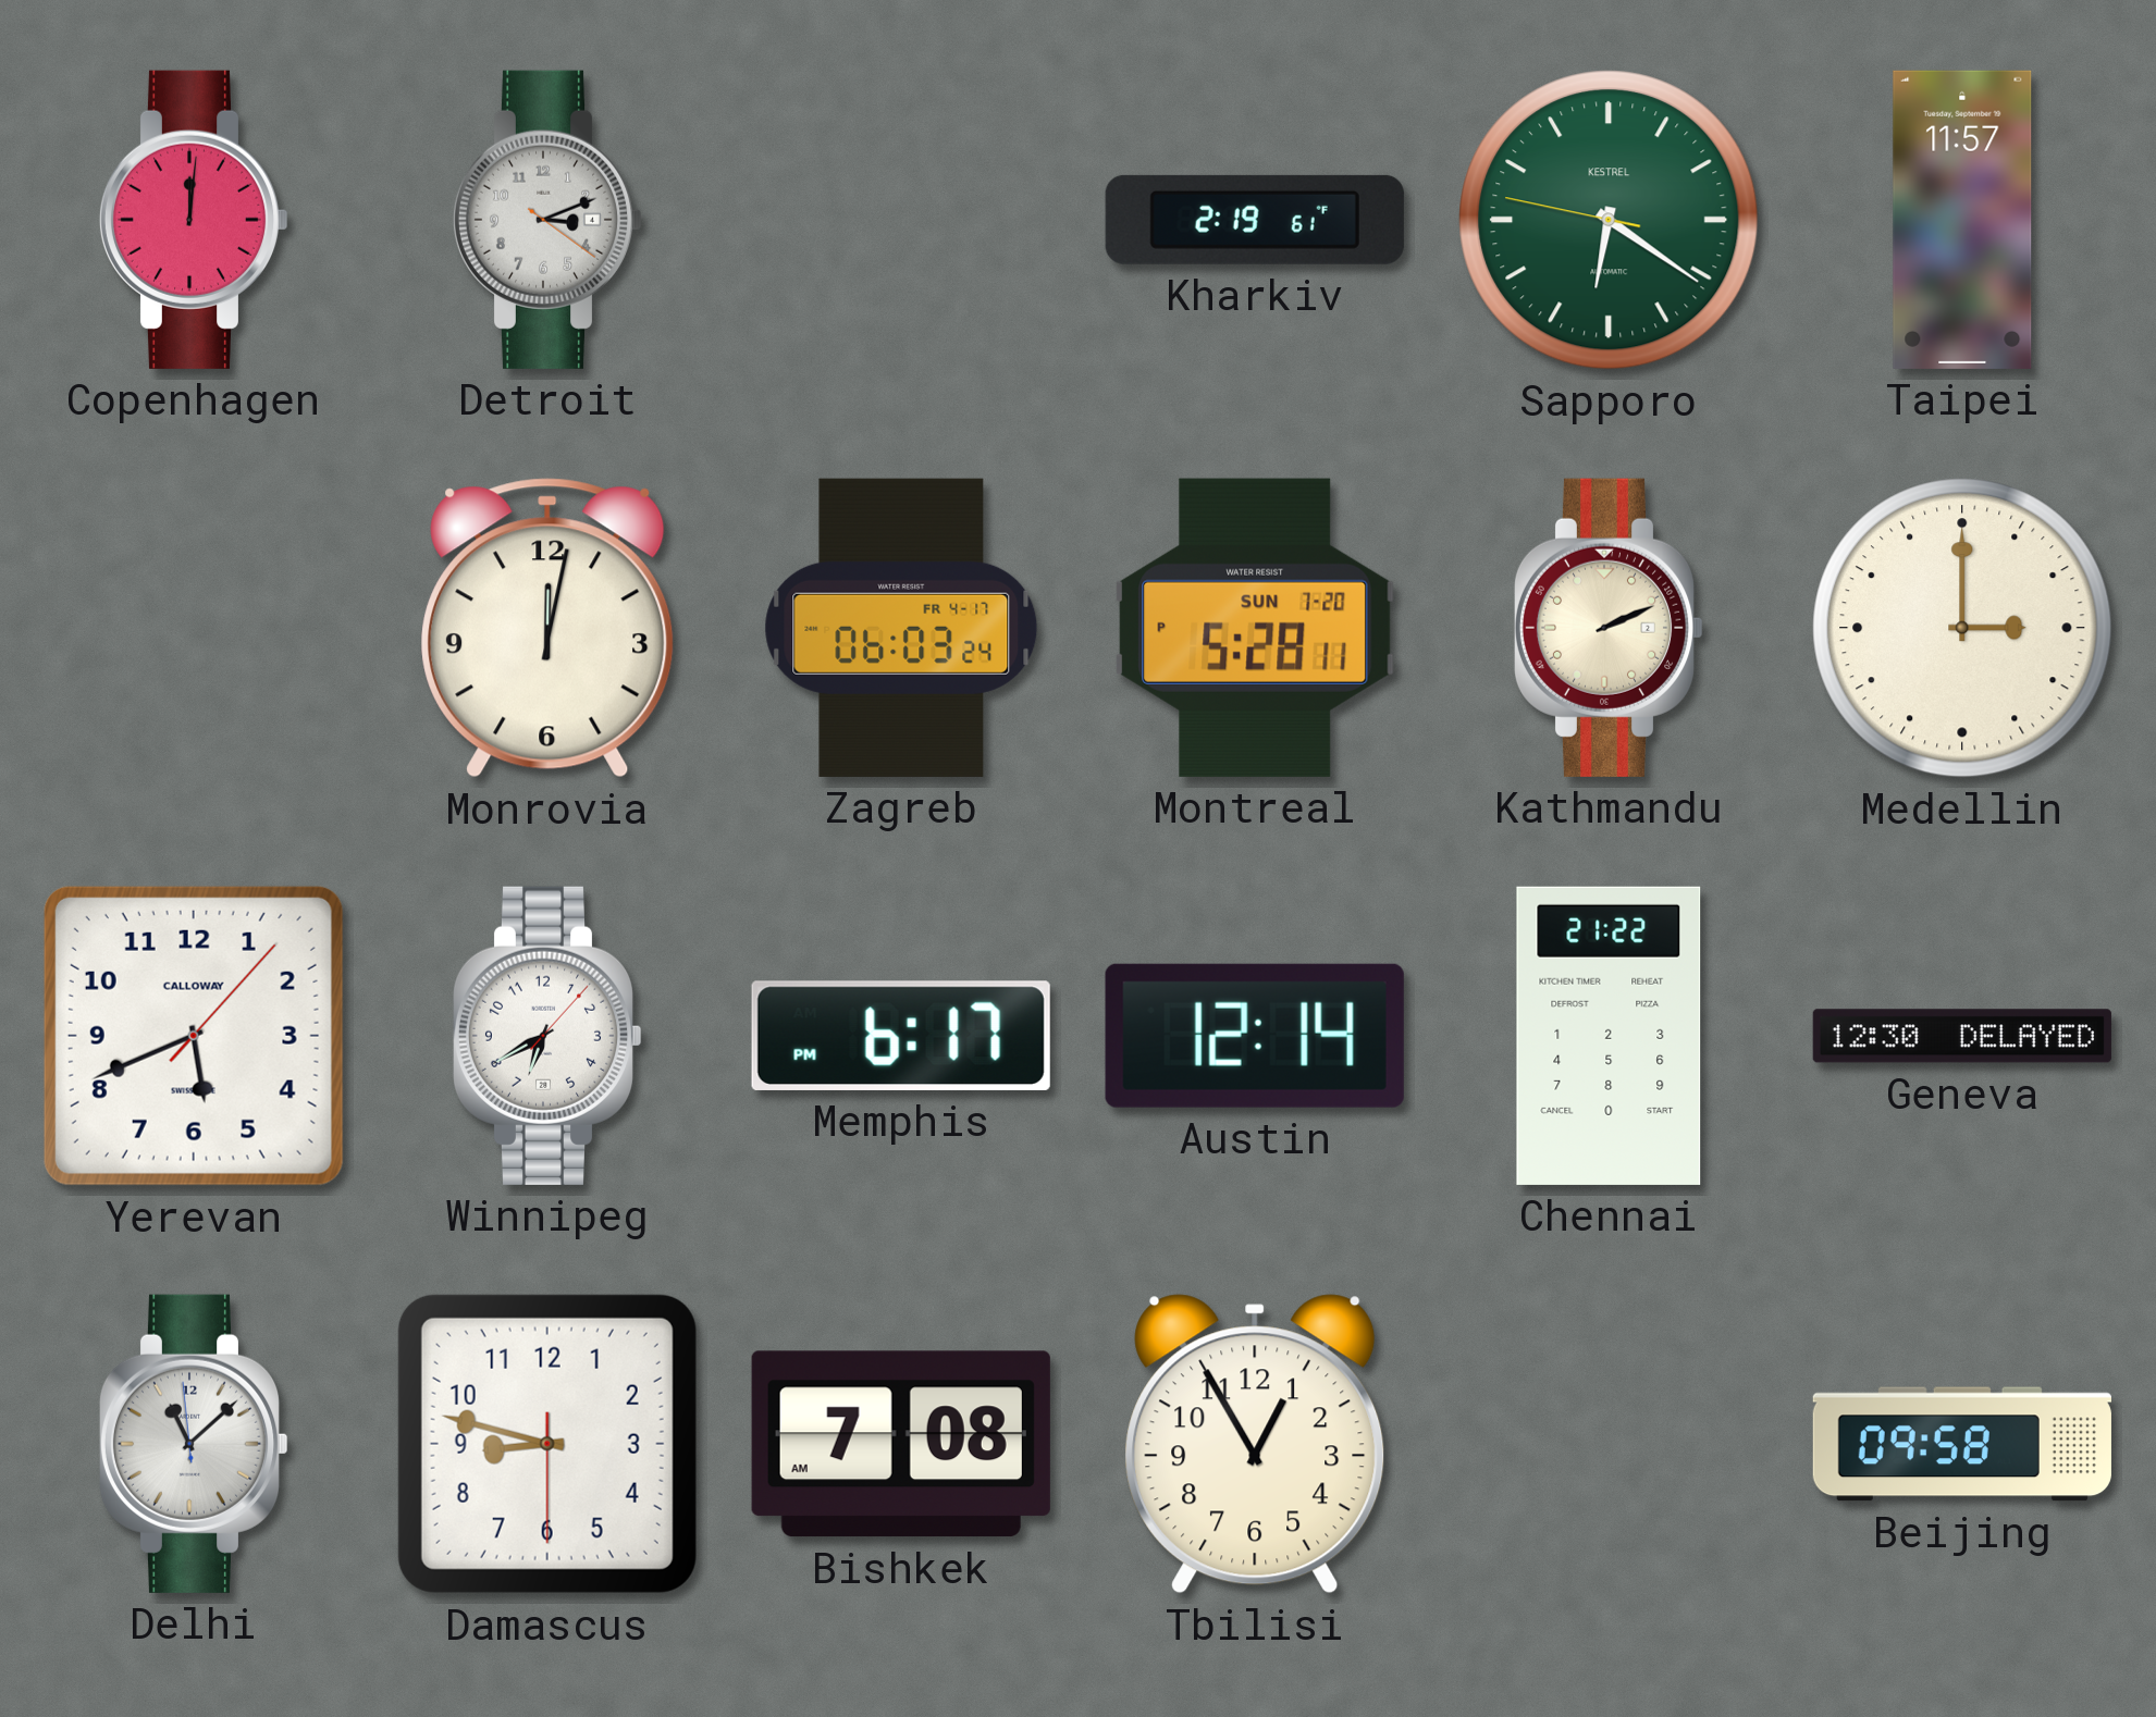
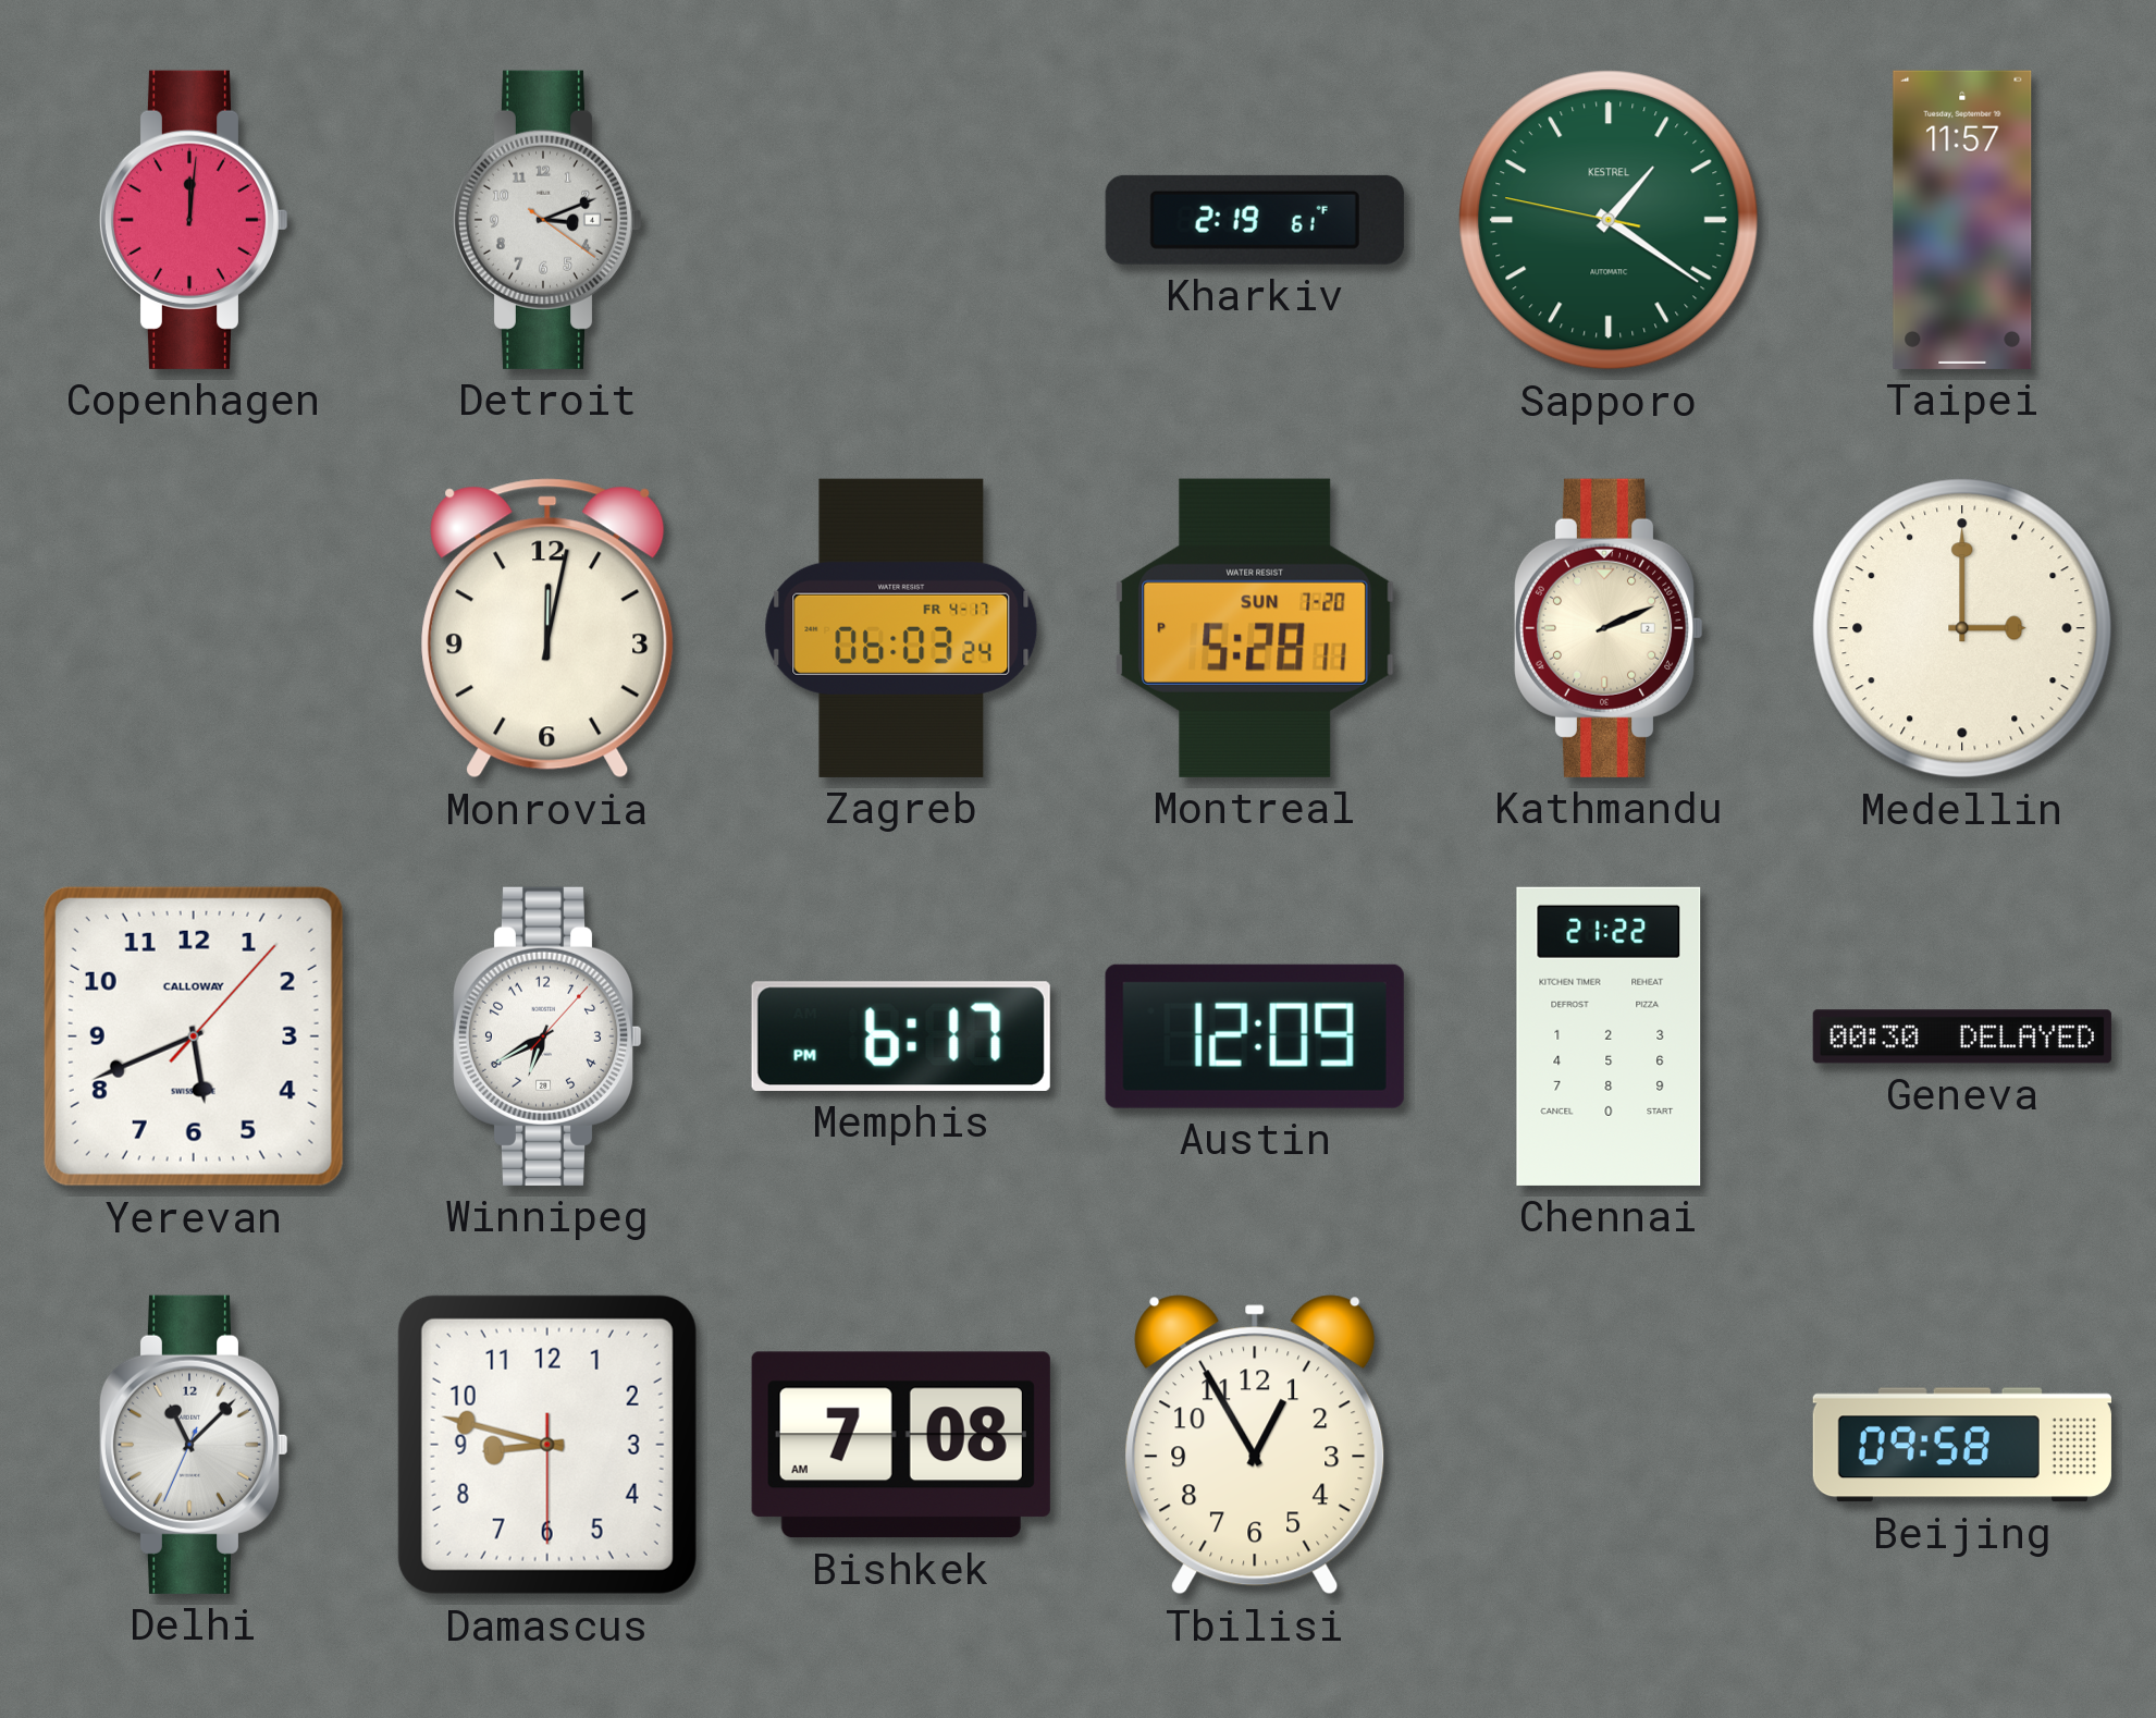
Sapporo: 6:20 -> 1:20 (1609, 220)
Austin: 12:14 -> 12:09 (1255, 1036)
Geneva: 12:30 -> 00:30 (1962, 1036)
Delhi: 11:07:59 -> 11:07:34 (194, 1445)
